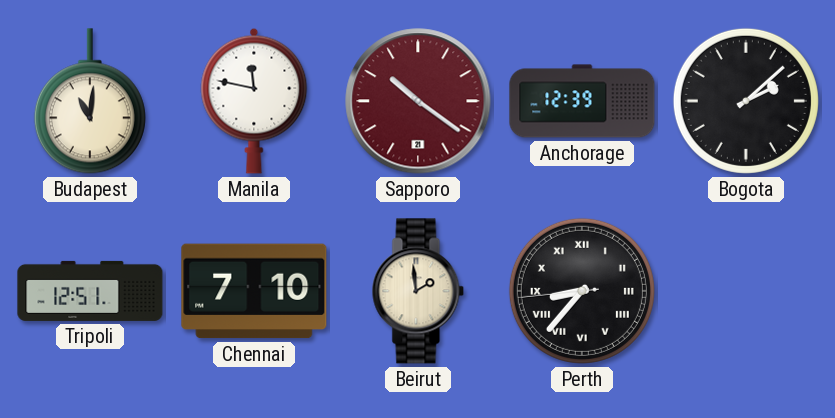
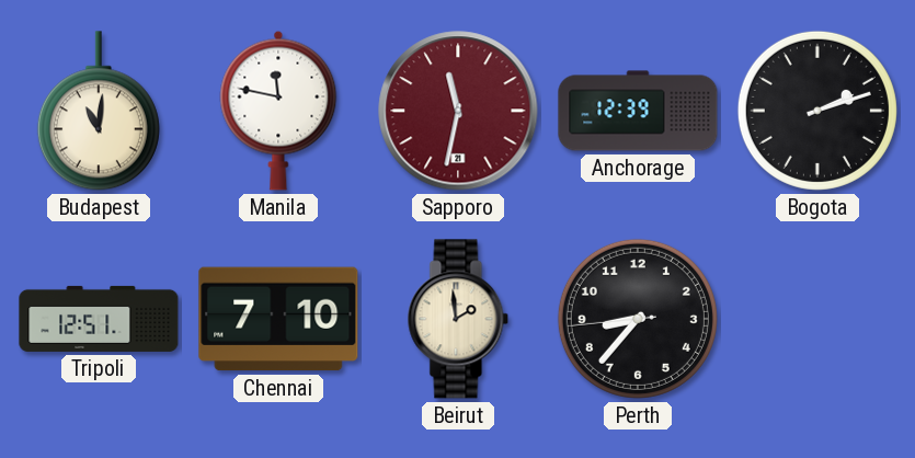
Sapporo: 10:21 -> 11:32 (458, 111)
Bogota: 2:08 -> 2:12 (817, 111)
Perth numerals: Roman -> Arabic (638, 319)
